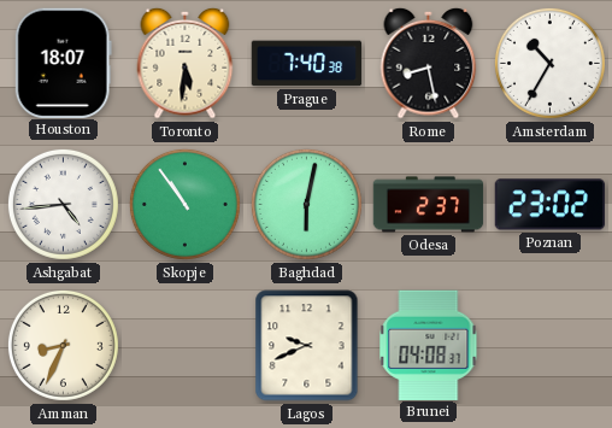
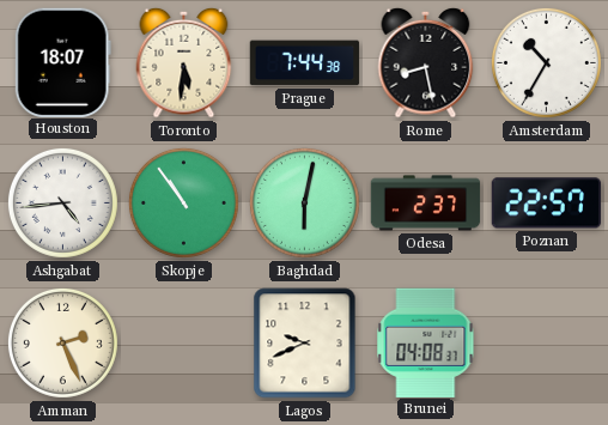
Prague: 7:40 -> 7:44 (305, 63)
Poznan: 23:02 -> 22:57 (547, 204)
Amman: 8:34 -> 2:26 (62, 342)
